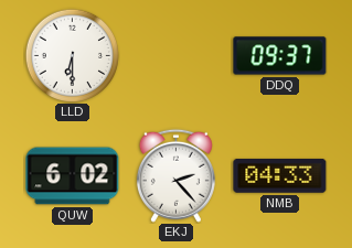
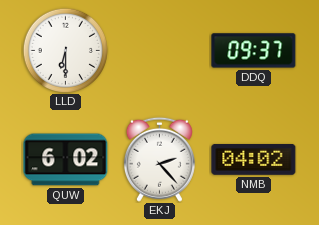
NMB: 04:33 -> 04:02 (254, 160)
